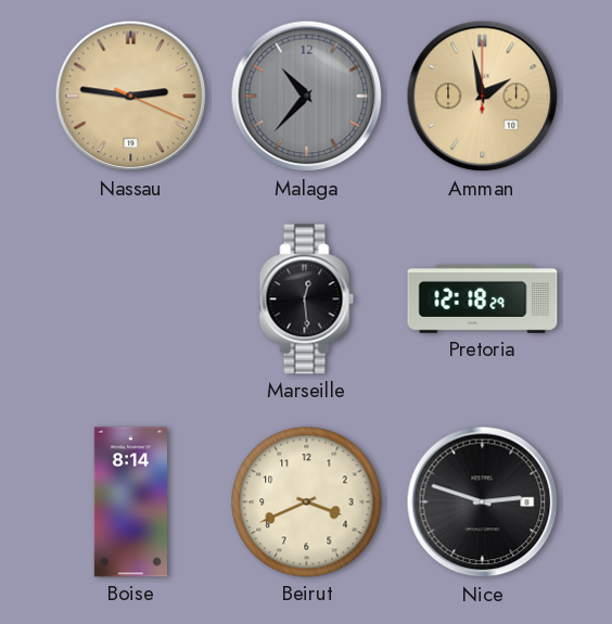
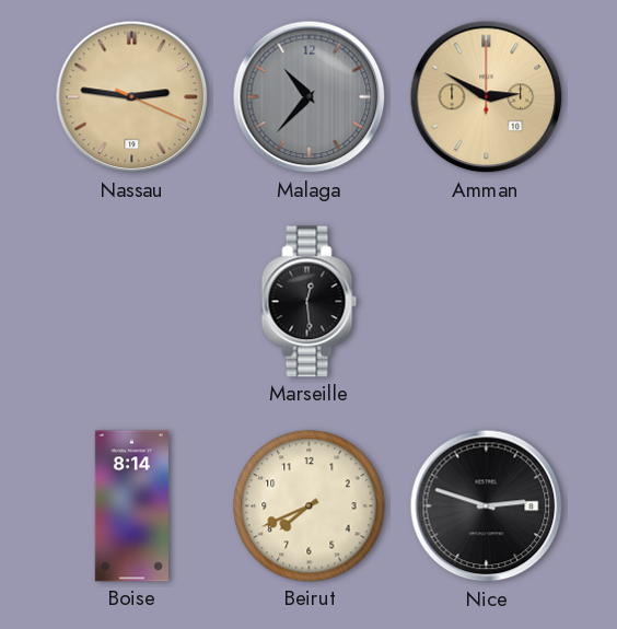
Amman: 1:58 -> 2:50 (487, 97)
Pretoria: 12:18 -> none (483, 300)
Beirut: 3:41 -> 7:41 (310, 506)
